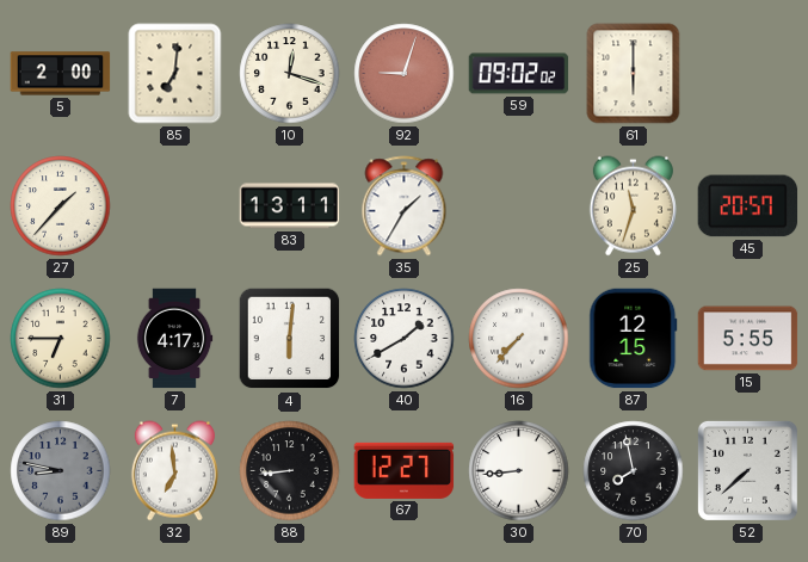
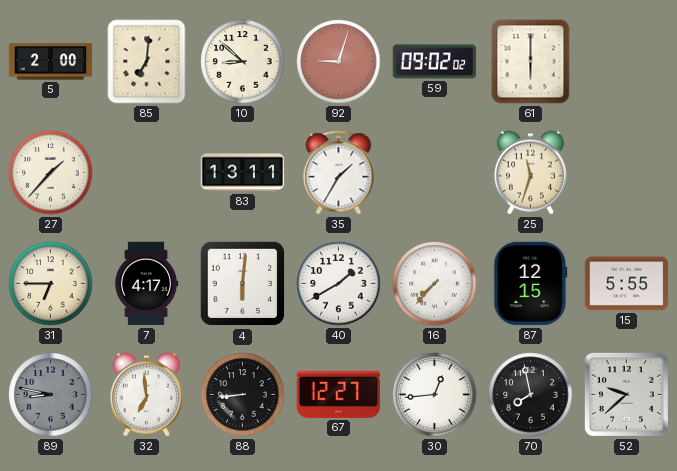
10: 12:18 -> 8:52 (243, 62)
45: 20:57 -> none (748, 206)
30: 8:44 -> 12:44 (435, 395)
52: 7:38 -> 9:38 (626, 394)
